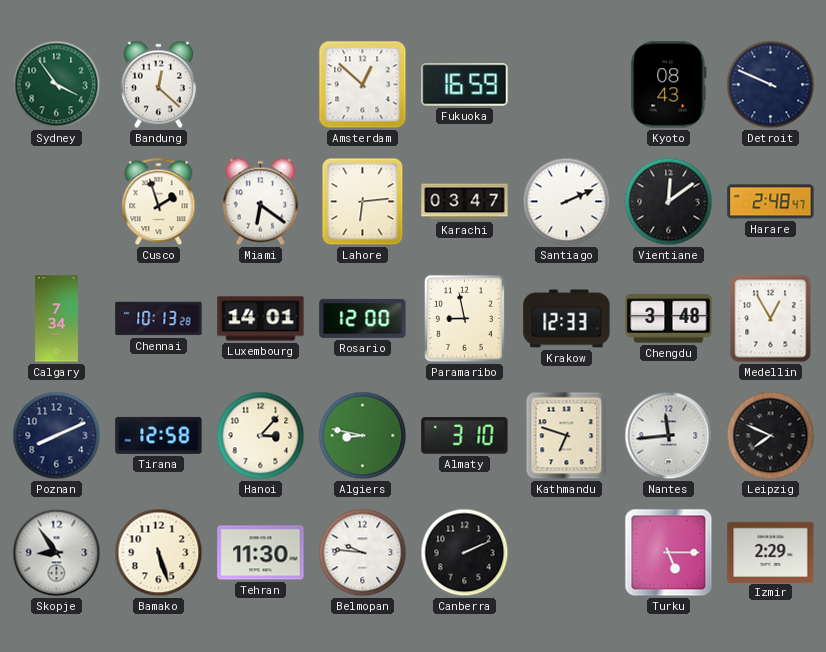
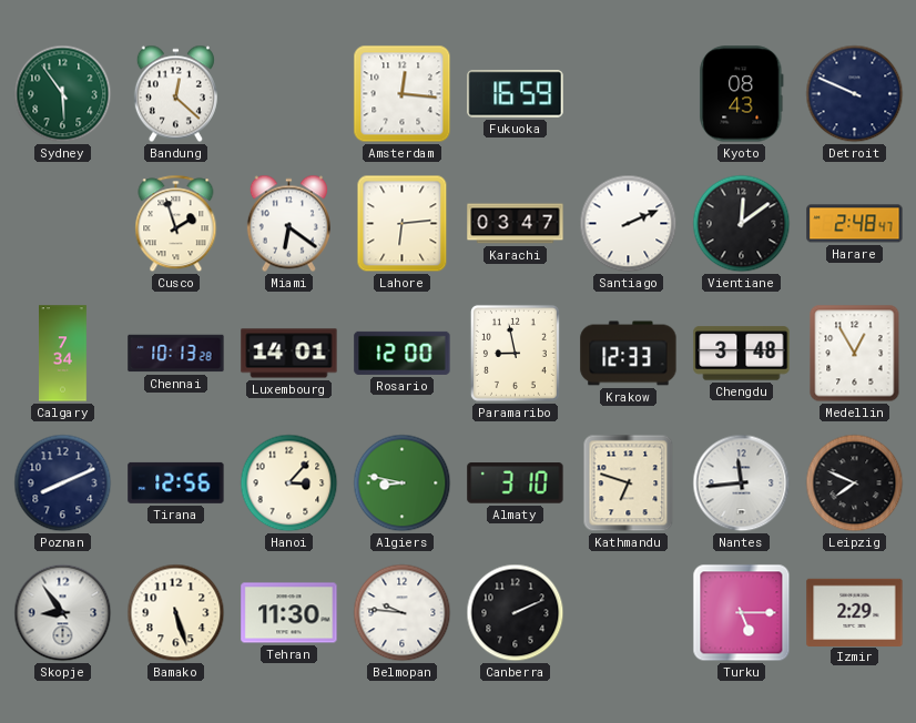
Sydney: 3:54 -> 5:54 (63, 94)
Amsterdam: 12:52 -> 12:16 (403, 94)
Tirana: 12:58 -> 12:56 (176, 482)
